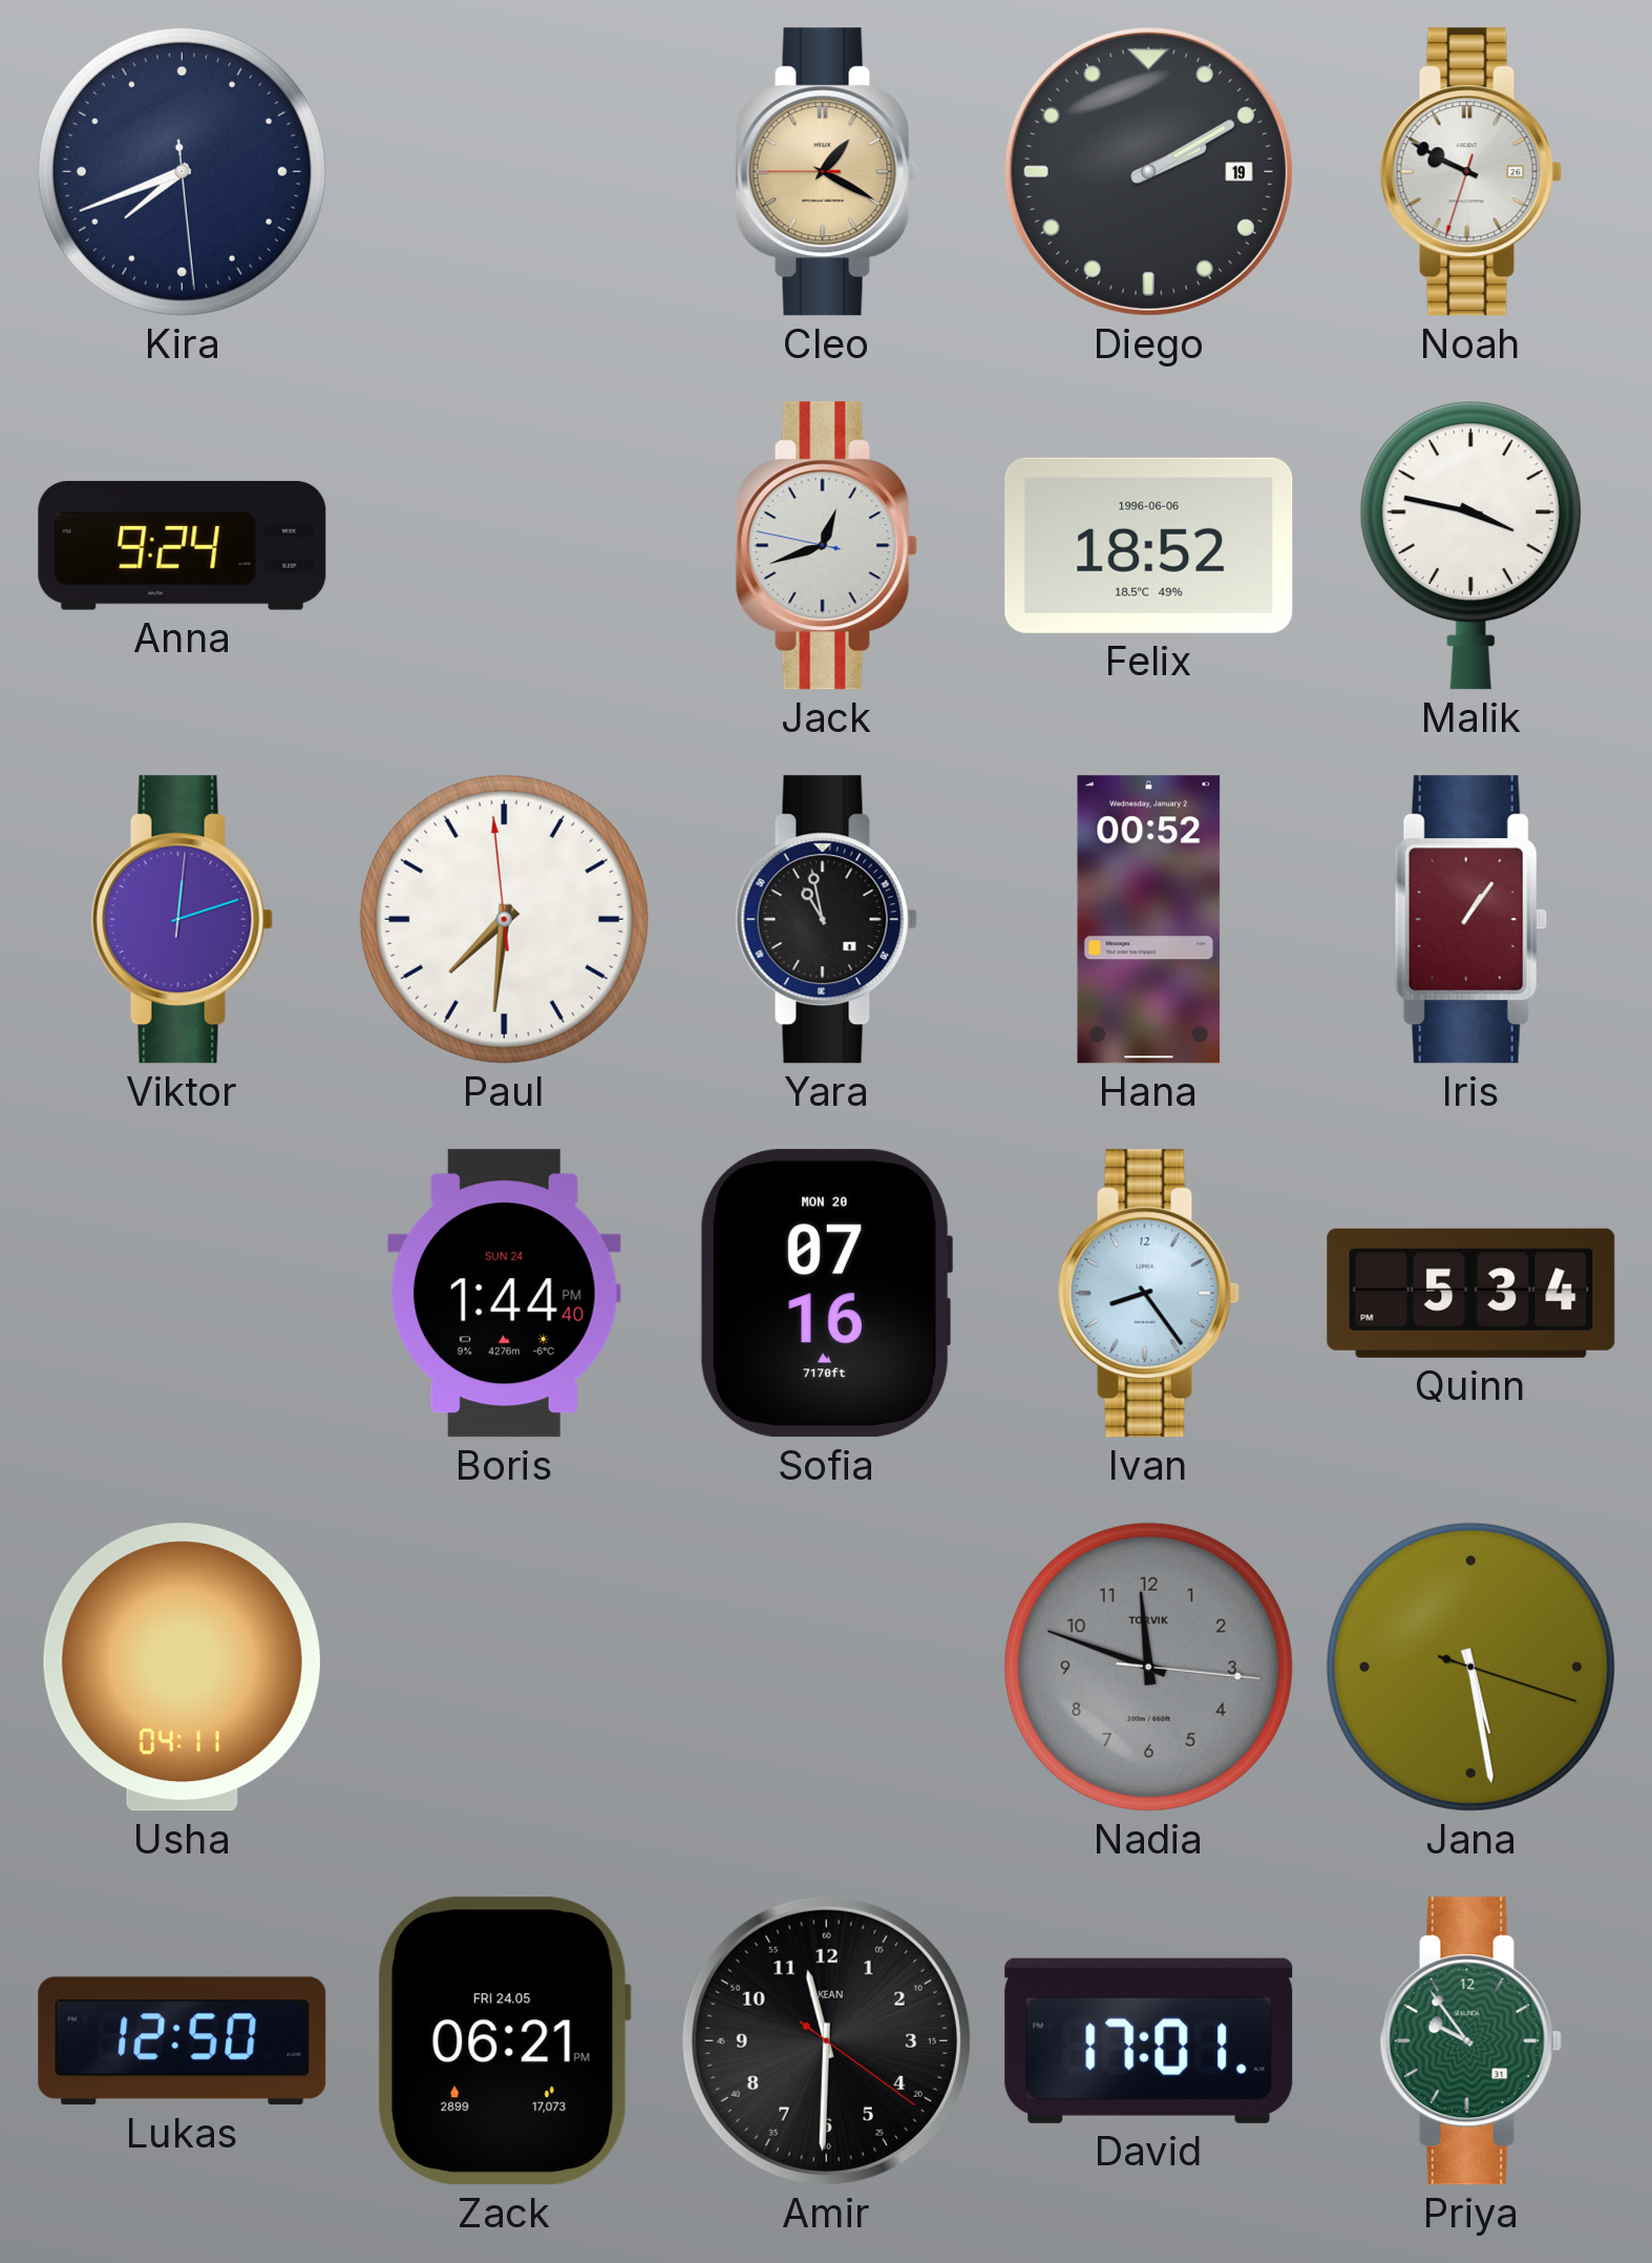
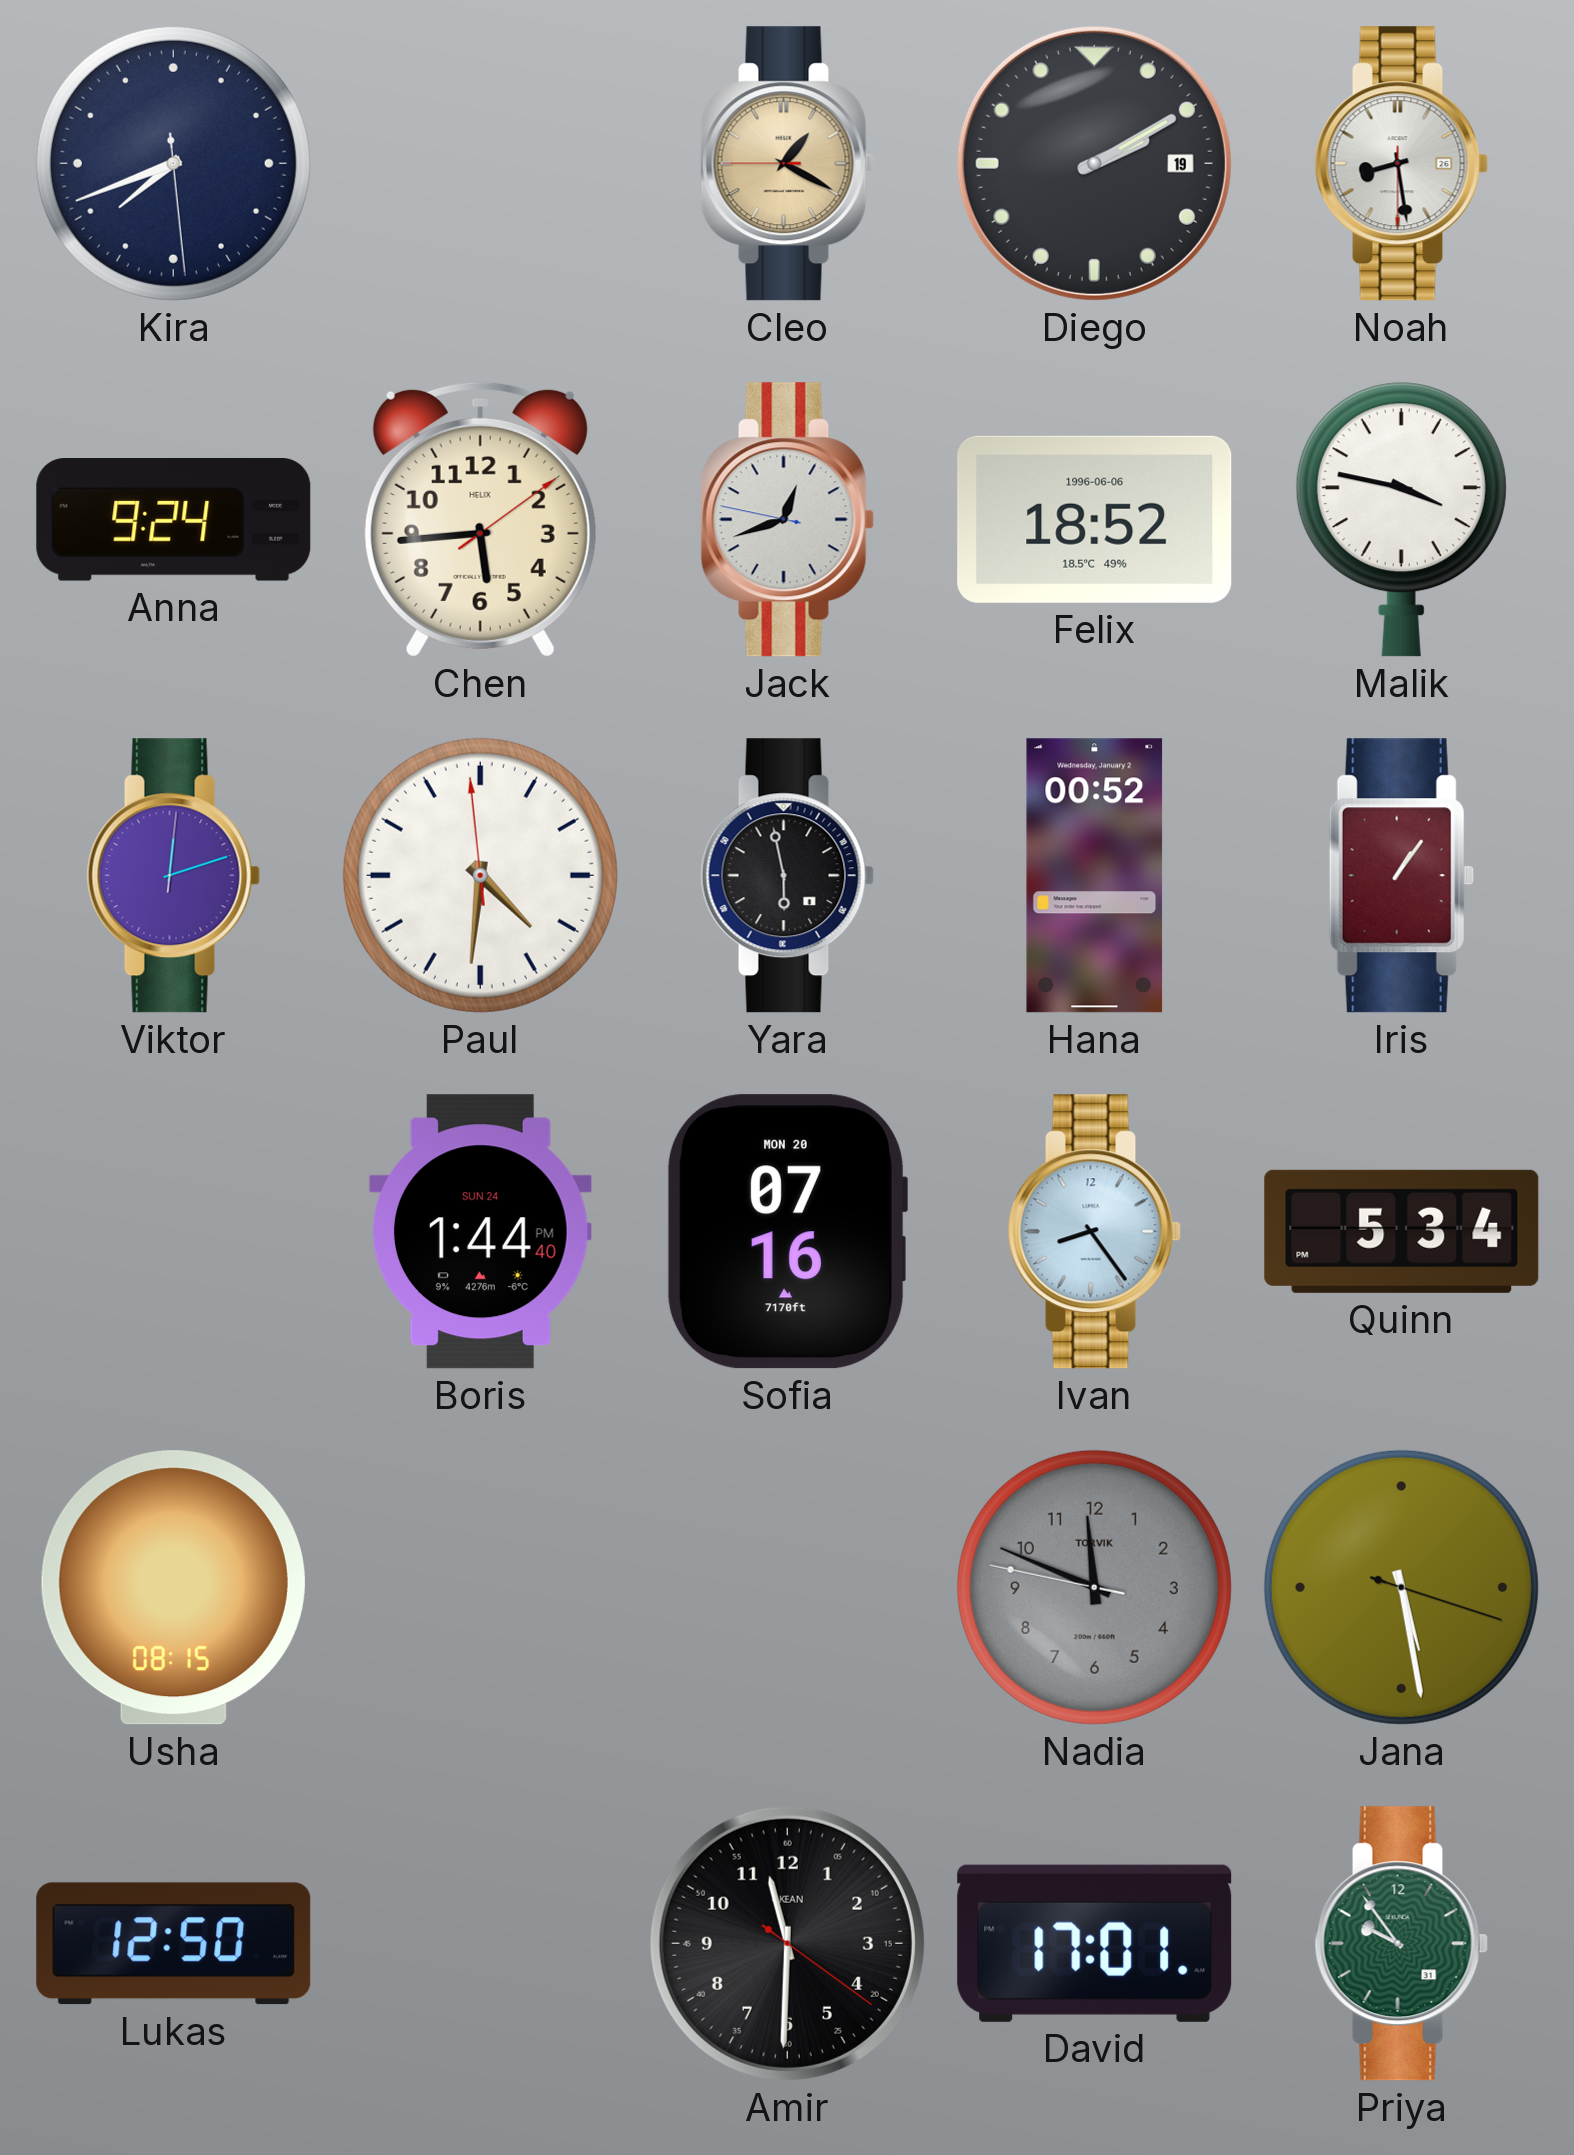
Noah: 9:49 -> 8:28 (1401, 164)
Chen: none -> 5:44 (480, 519)
Paul: 7:30 -> 4:30 (480, 875)
Yara: 10:58 -> 5:58 (787, 876)
Usha: 04:11 -> 08:15 (173, 1588)
Nadia: 11:48:16 -> 11:48:47 (1094, 1587)
Zack: 06:21 -> none (504, 2041)
